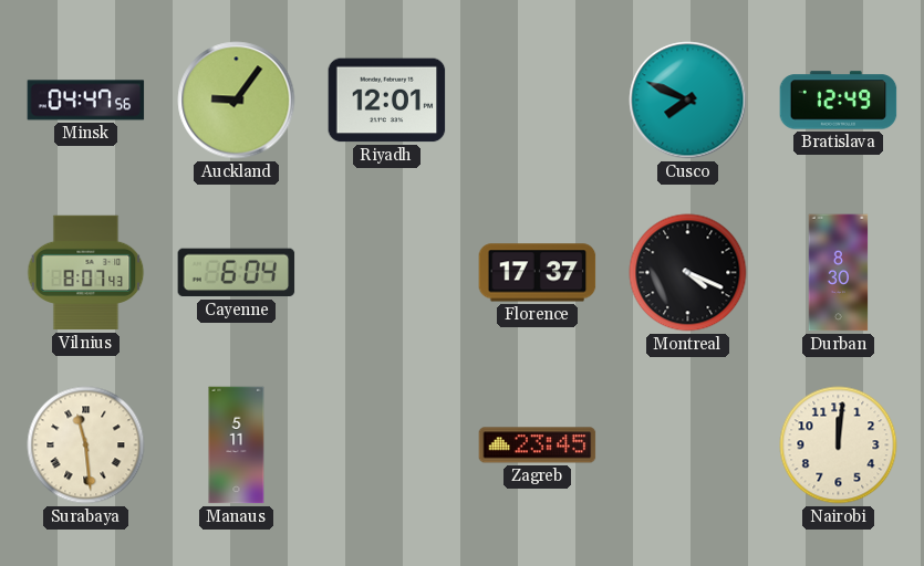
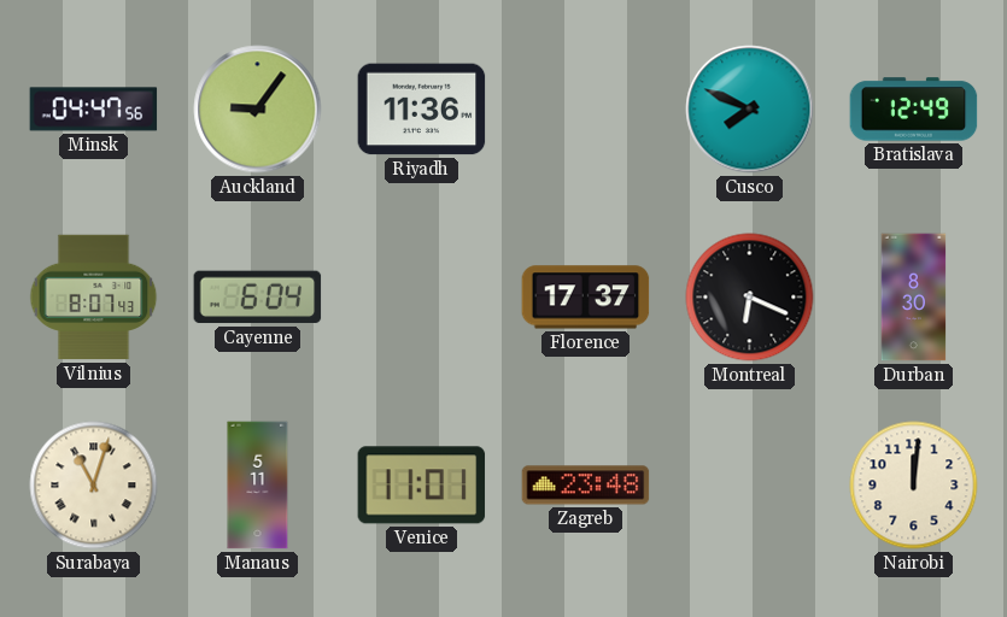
Riyadh: 12:01 -> 11:36 (422, 110)
Montreal: 4:19 -> 6:19 (750, 298)
Surabaya: 11:29 -> 11:03 (94, 486)
Venice: none -> 11:01 (422, 486)
Zagreb: 23:45 -> 23:48 (586, 486)
